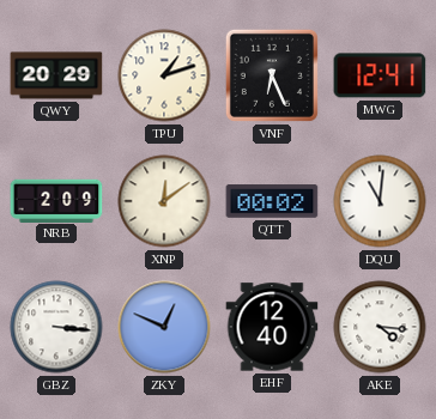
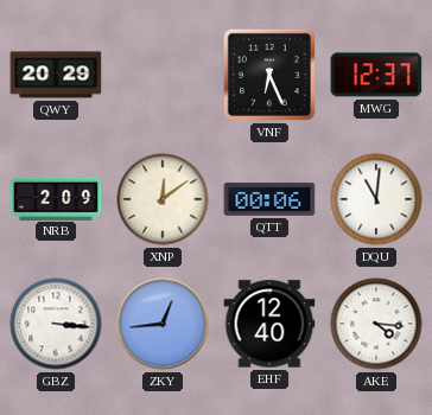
TPU: 1:12 -> none (164, 75)
MWG: 12:41 -> 12:37 (376, 75)
QTT: 00:02 -> 00:06 (269, 199)
ZKY: 12:49 -> 12:44 (163, 324)
